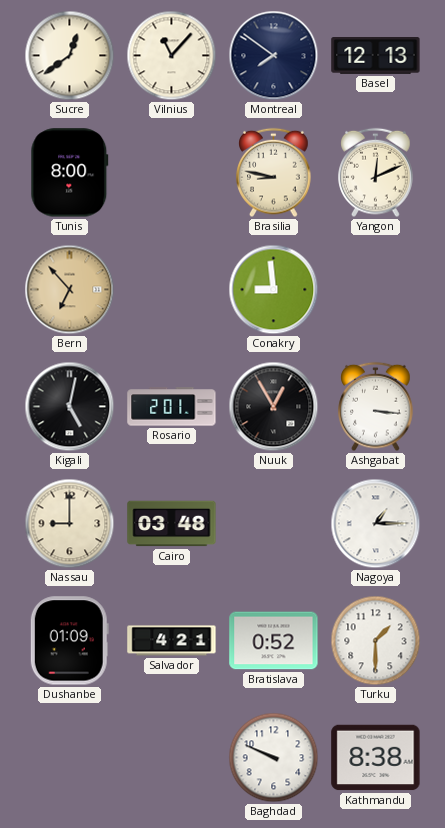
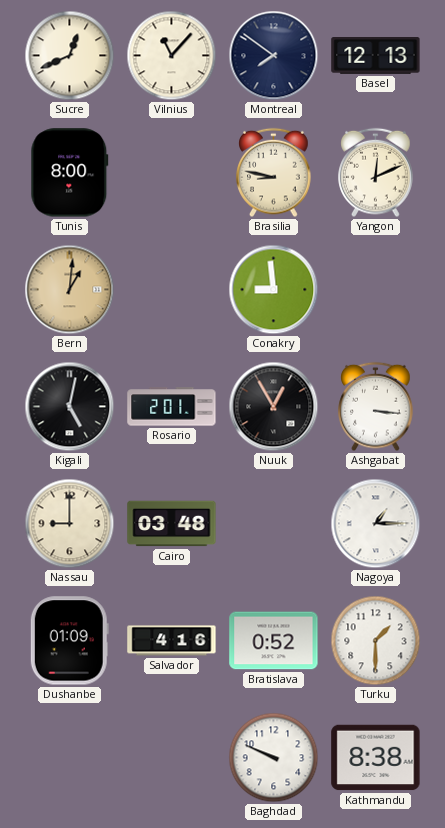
Sucre: 12:39 -> 12:41 (70, 56)
Bern: 6:53 -> 1:01 (70, 290)
Salvador: 4:21 -> 4:16 (172, 641)
